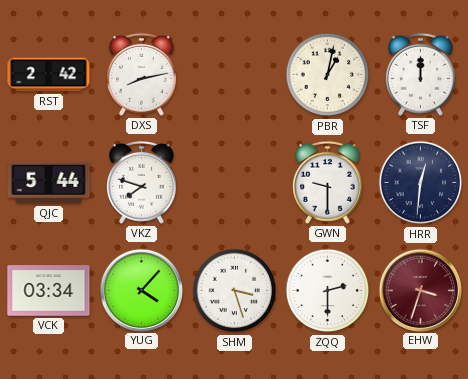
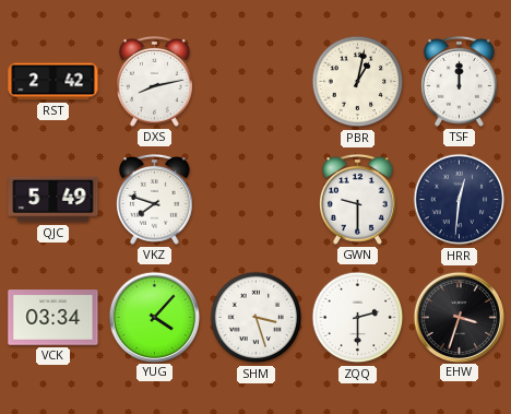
QJC: 5:44 -> 5:49 (54, 200)
EHW dial: burgundy -> black (459, 317)
